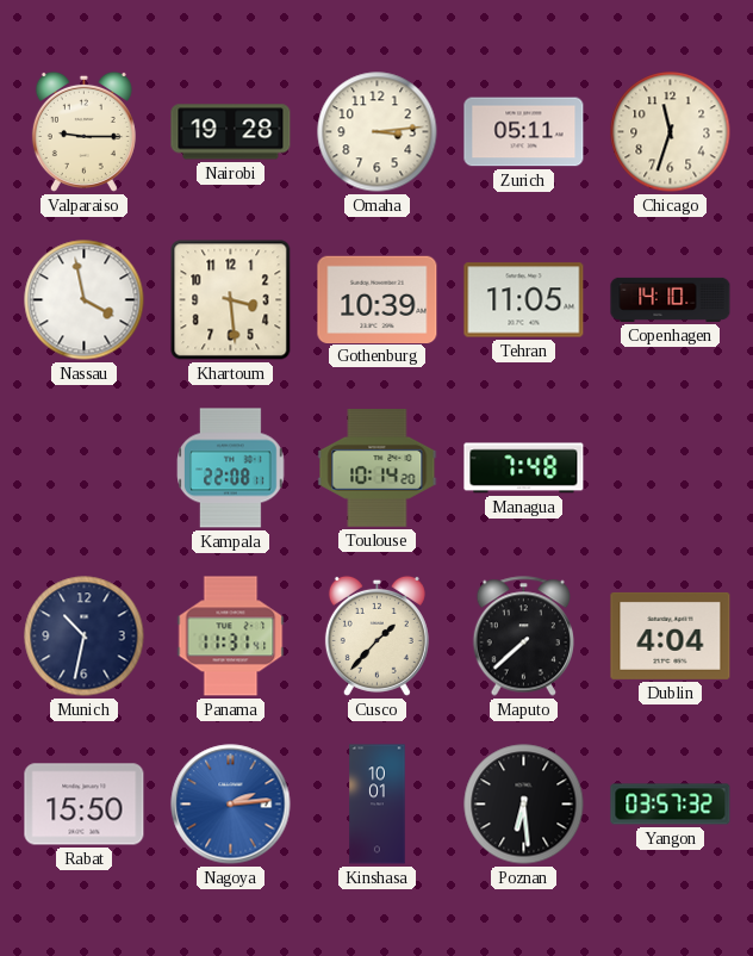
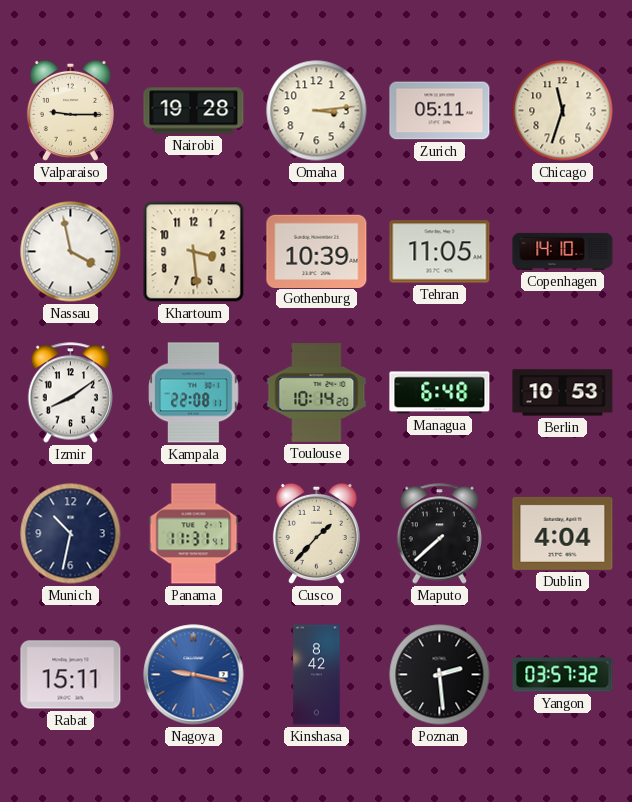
Izmir: none -> 8:09 (70, 393)
Managua: 7:48 -> 6:48 (440, 393)
Berlin: none -> 10:53 (563, 393)
Rabat: 15:50 -> 15:11 (71, 675)
Nagoya: 2:14 -> 9:17 (194, 675)
Kinshasa: 10:01 -> 8:42 (317, 675)
Poznan: 6:29 -> 2:29 (440, 675)
